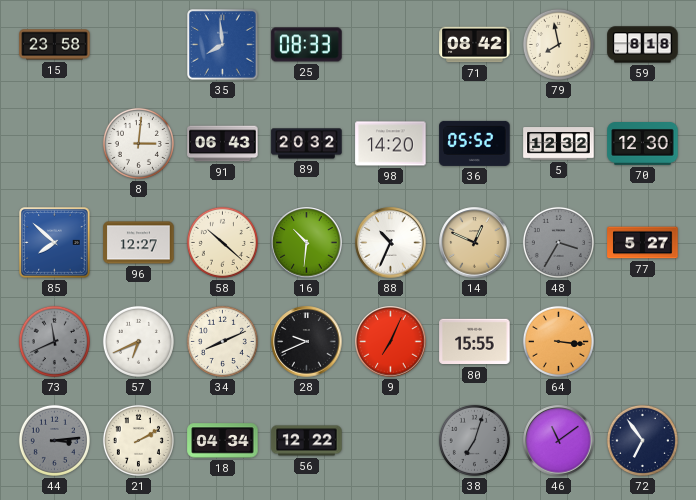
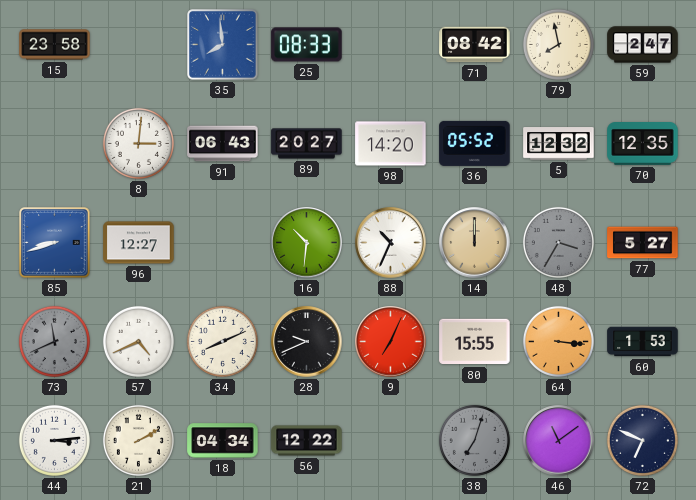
59: 8:18 -> 2:47 (643, 45)
89: 20:32 -> 20:27 (307, 144)
70: 12:30 -> 12:35 (643, 144)
85: 7:52 -> 8:42 (55, 243)
58: 10:22 -> none (222, 242)
14: 12:49 -> 12:00 (475, 243)
57: 6:41 -> 4:41 (138, 341)
60: none -> 1:53 (643, 342)
44 dial: grey -> white (54, 440)
72: 6:54 -> 6:49 (642, 440)
